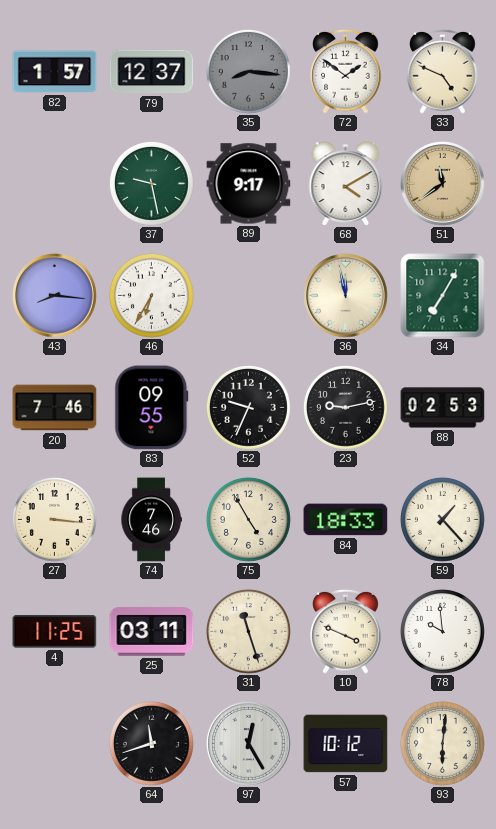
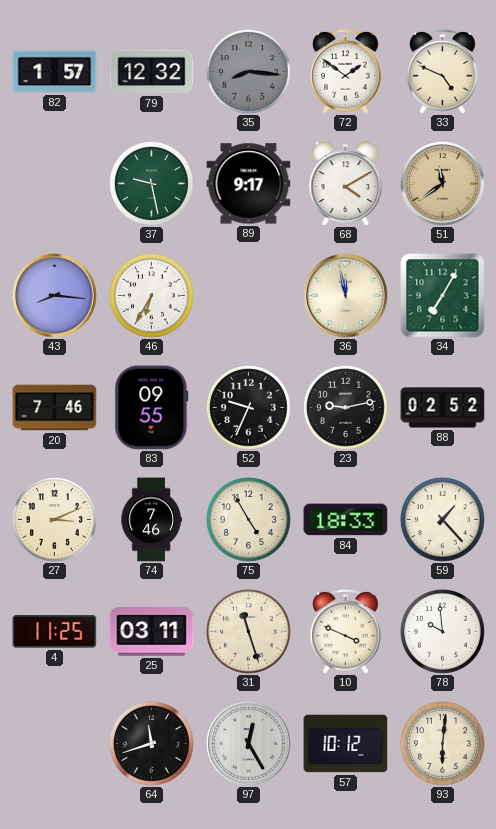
79: 12:37 -> 12:32 (152, 72)
88: 02:53 -> 02:52 (443, 408)
27: 3:16 -> 3:11 (54, 519)
